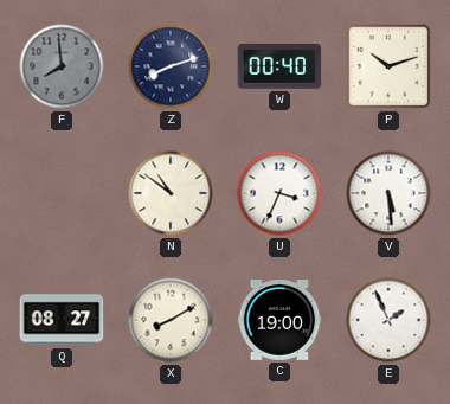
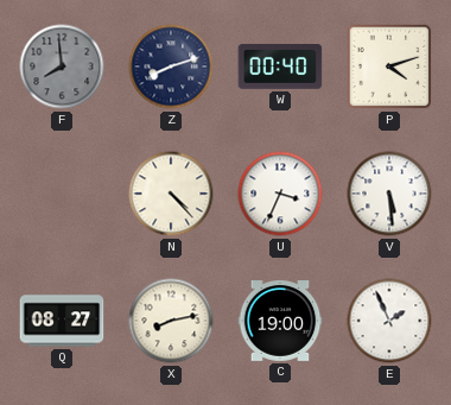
P: 10:12 -> 4:12 (389, 67)
N: 10:51 -> 4:23 (171, 194)
X: 8:10 -> 8:13 (171, 321)
